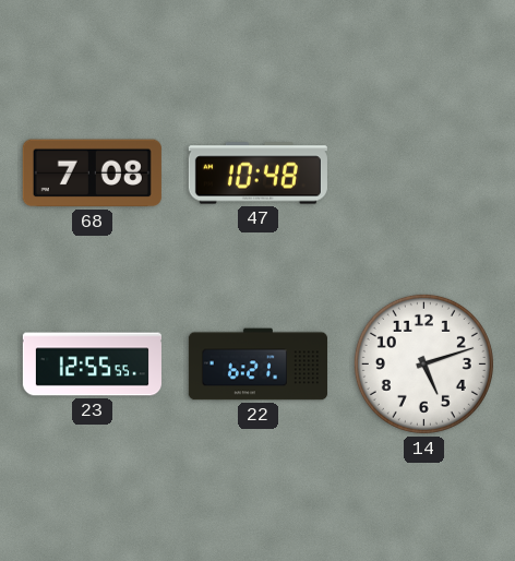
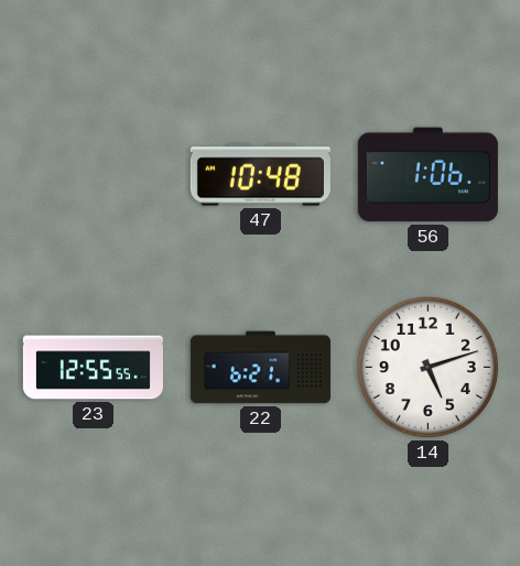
68: 7:08 -> none (92, 174)
56: none -> 1:06 (427, 175)
